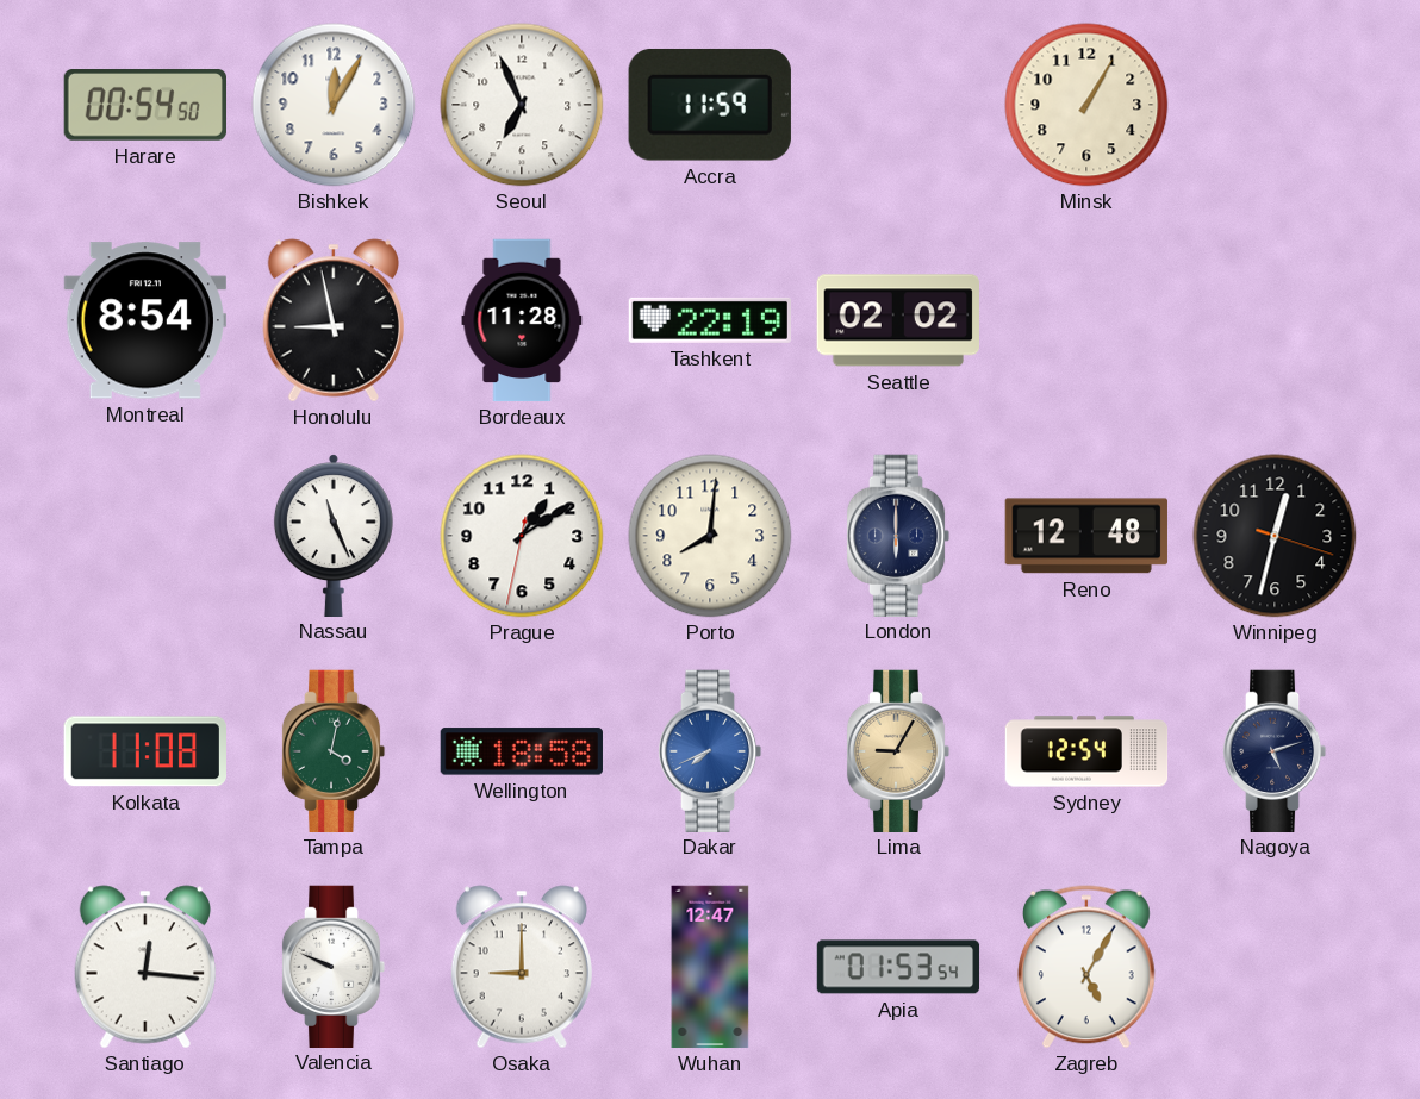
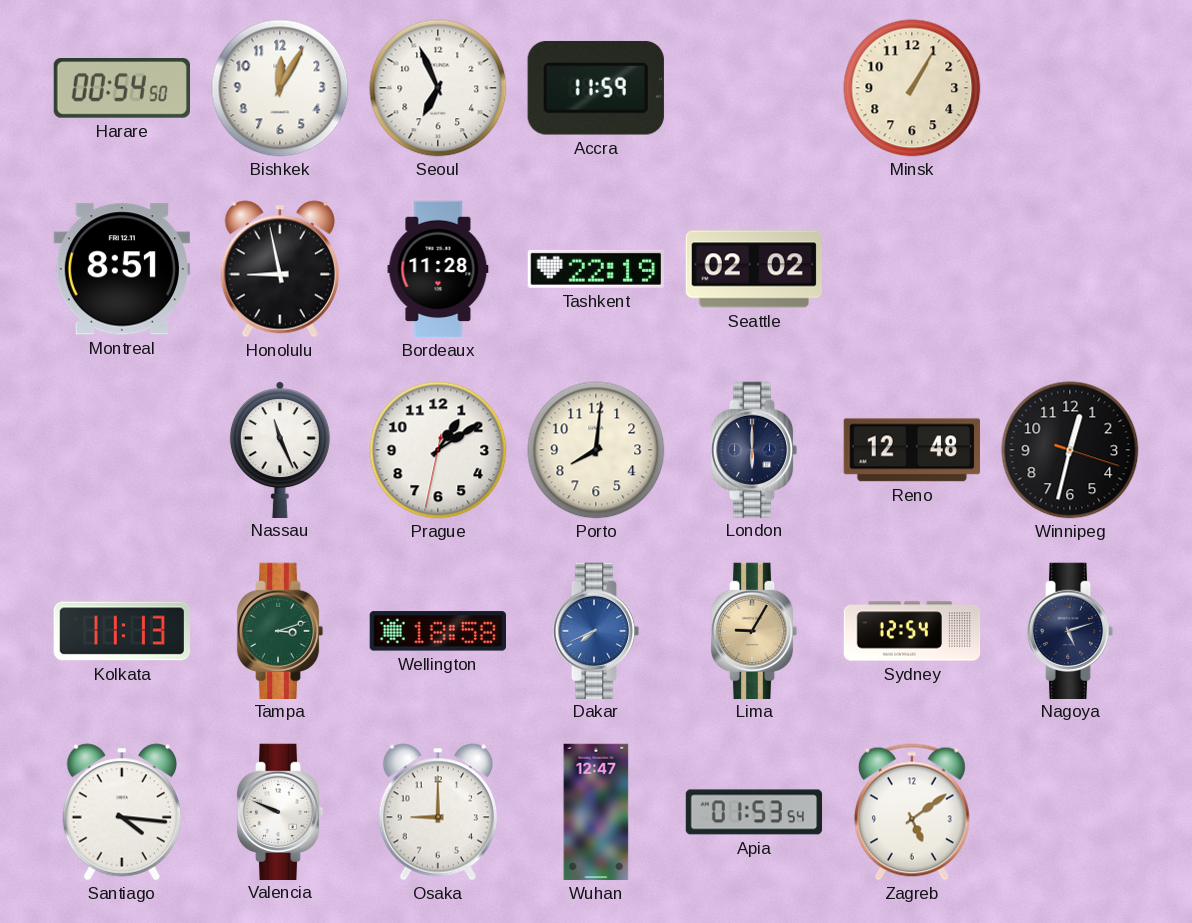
Montreal: 8:54 -> 8:51 (121, 269)
Kolkata: 11:08 -> 11:13 (121, 631)
Tampa: 4:02 -> 3:12 (280, 630)
Santiago: 12:16 -> 4:16 (122, 812)
Zagreb: 5:05 -> 5:09 (912, 812)
